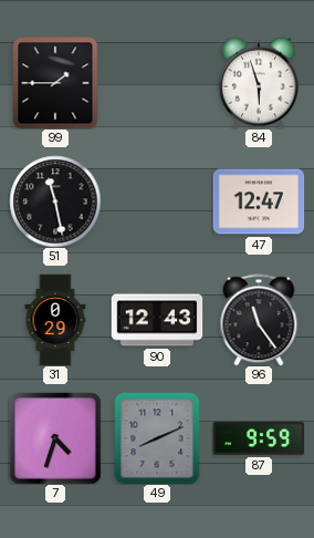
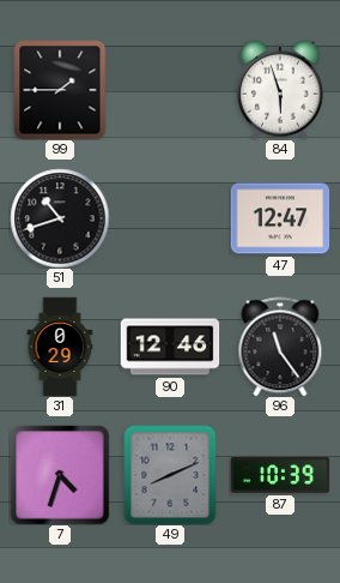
51: 11:28 -> 10:42 (60, 218)
90: 12:43 -> 12:46 (170, 347)
87: 9:59 -> 10:39 (280, 475)
